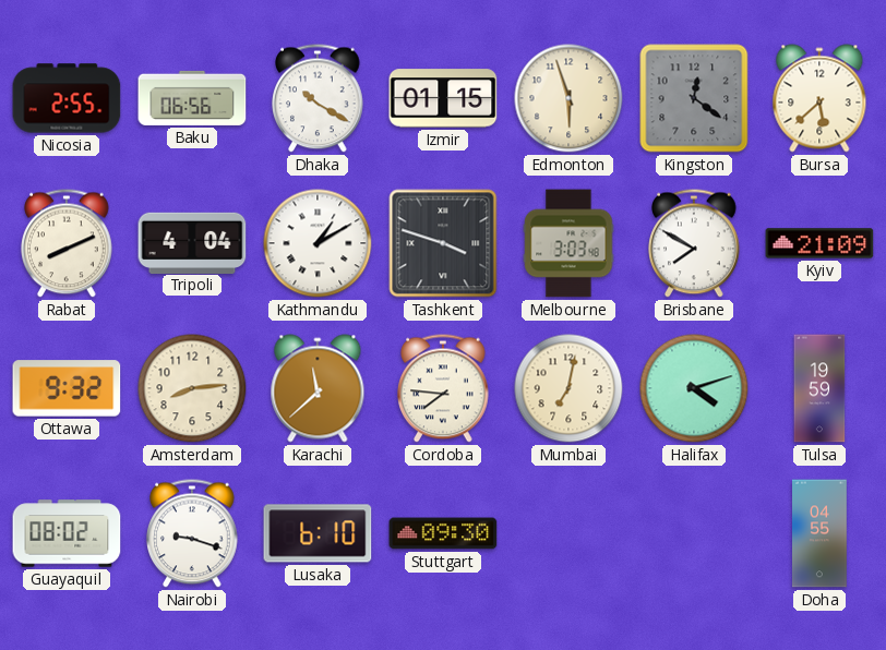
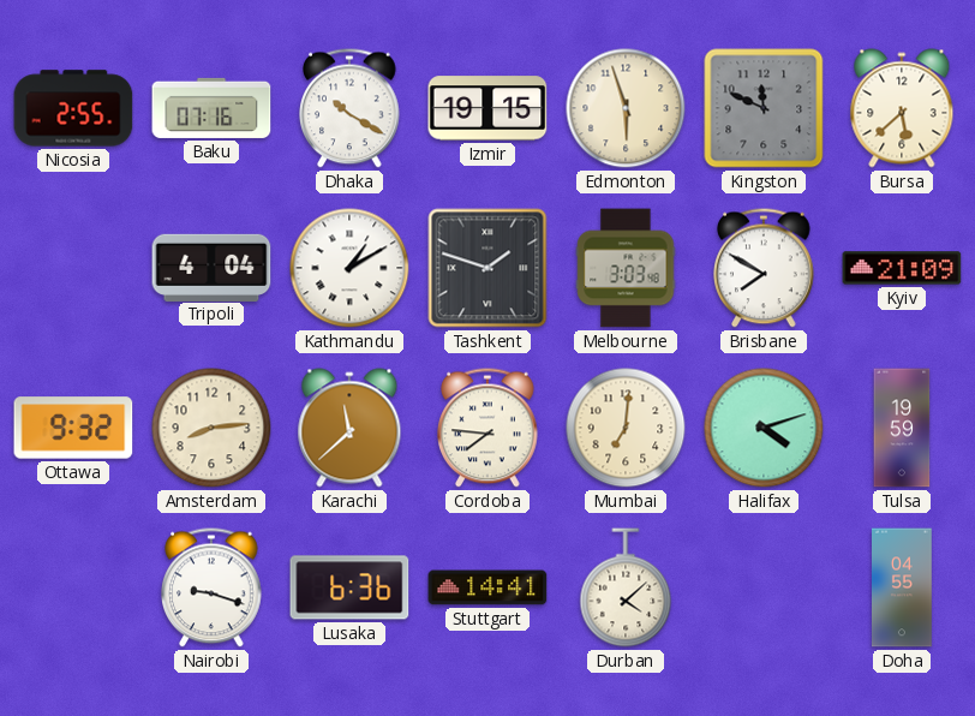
Baku: 06:56 -> 07:16 (211, 108)
Izmir: 01:15 -> 19:15 (487, 108)
Kingston: 12:21 -> 11:49 (764, 108)
Rabat: 8:11 -> none (68, 243)
Tashkent: 3:48 -> 1:48 (487, 268)
Mumbai: 7:02 -> 7:01 (626, 428)
Guayaquil: 08:02 -> none (67, 533)
Lusaka: 6:10 -> 6:36 (349, 587)
Stuttgart: 09:30 -> 14:41 (487, 587)
Durban: none -> 4:08 (626, 587)
